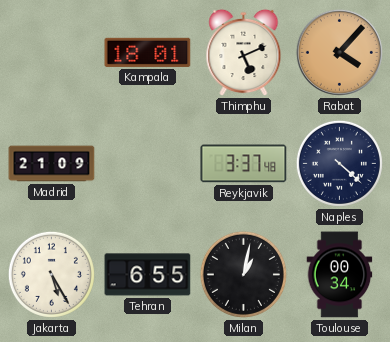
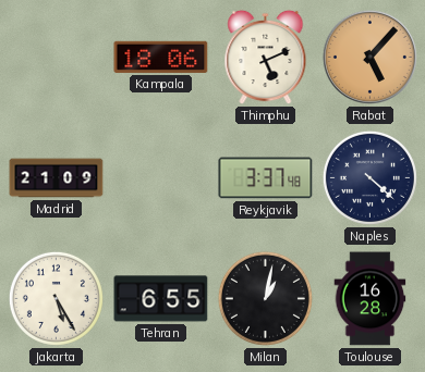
Kampala: 18:01 -> 18:06 (161, 57)
Rabat: 4:07 -> 5:07 (369, 57)
Toulouse: 00:34 -> 16:28 (371, 299)
